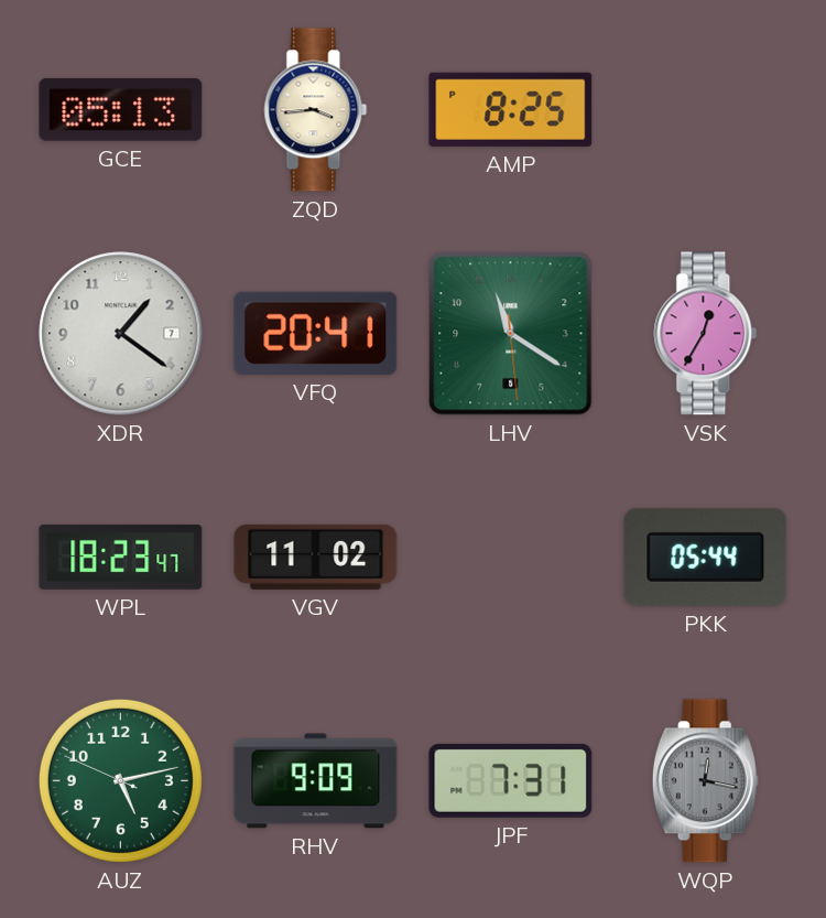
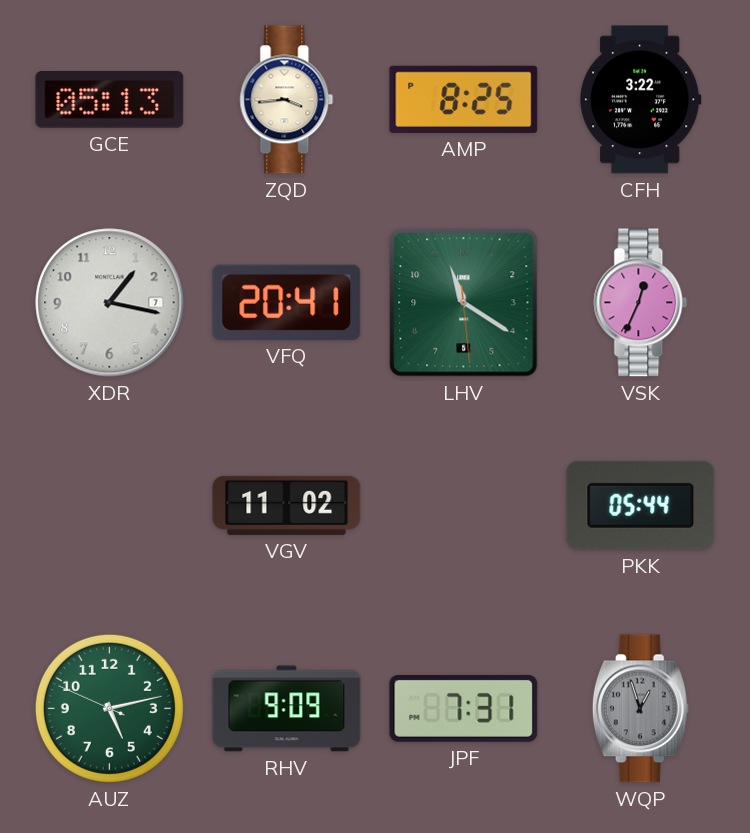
CFH: none -> 3:22 (641, 100)
XDR: 1:21 -> 1:17 (110, 303)
VSK: 12:35 -> 12:34 (641, 303)
WPL: 18:23 -> none (121, 557)
WQP: 12:17 -> 12:57 (640, 709)
